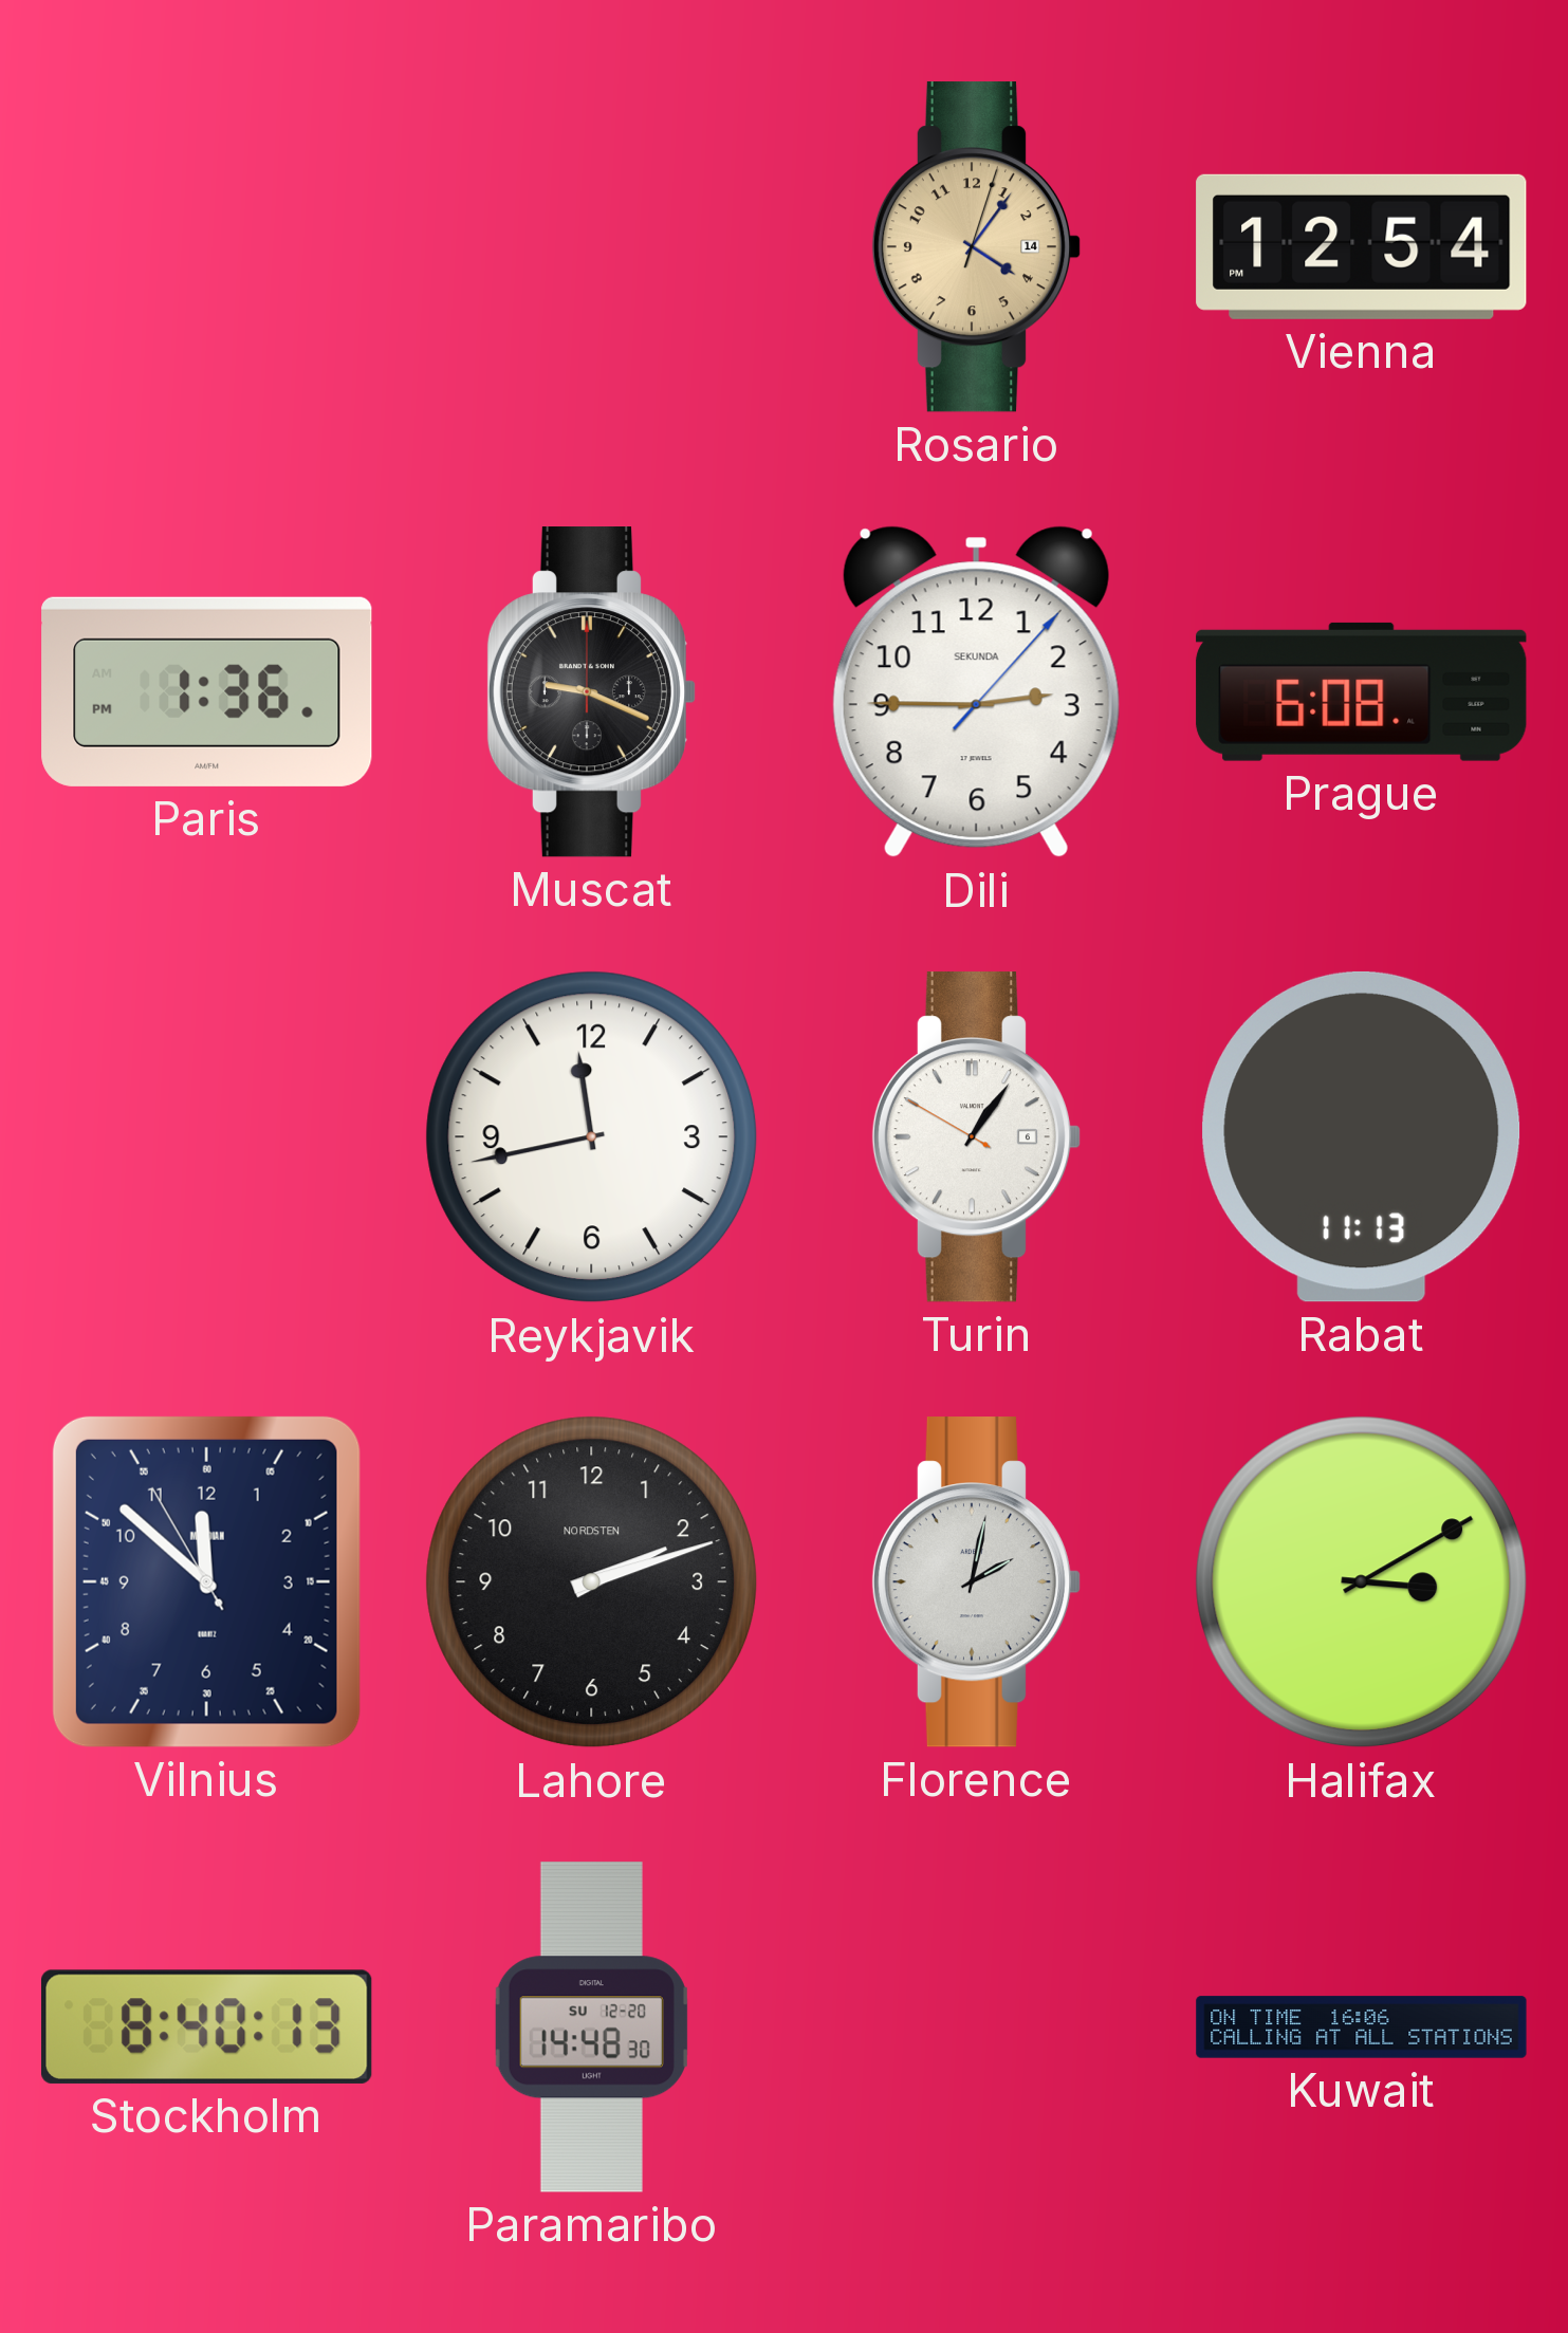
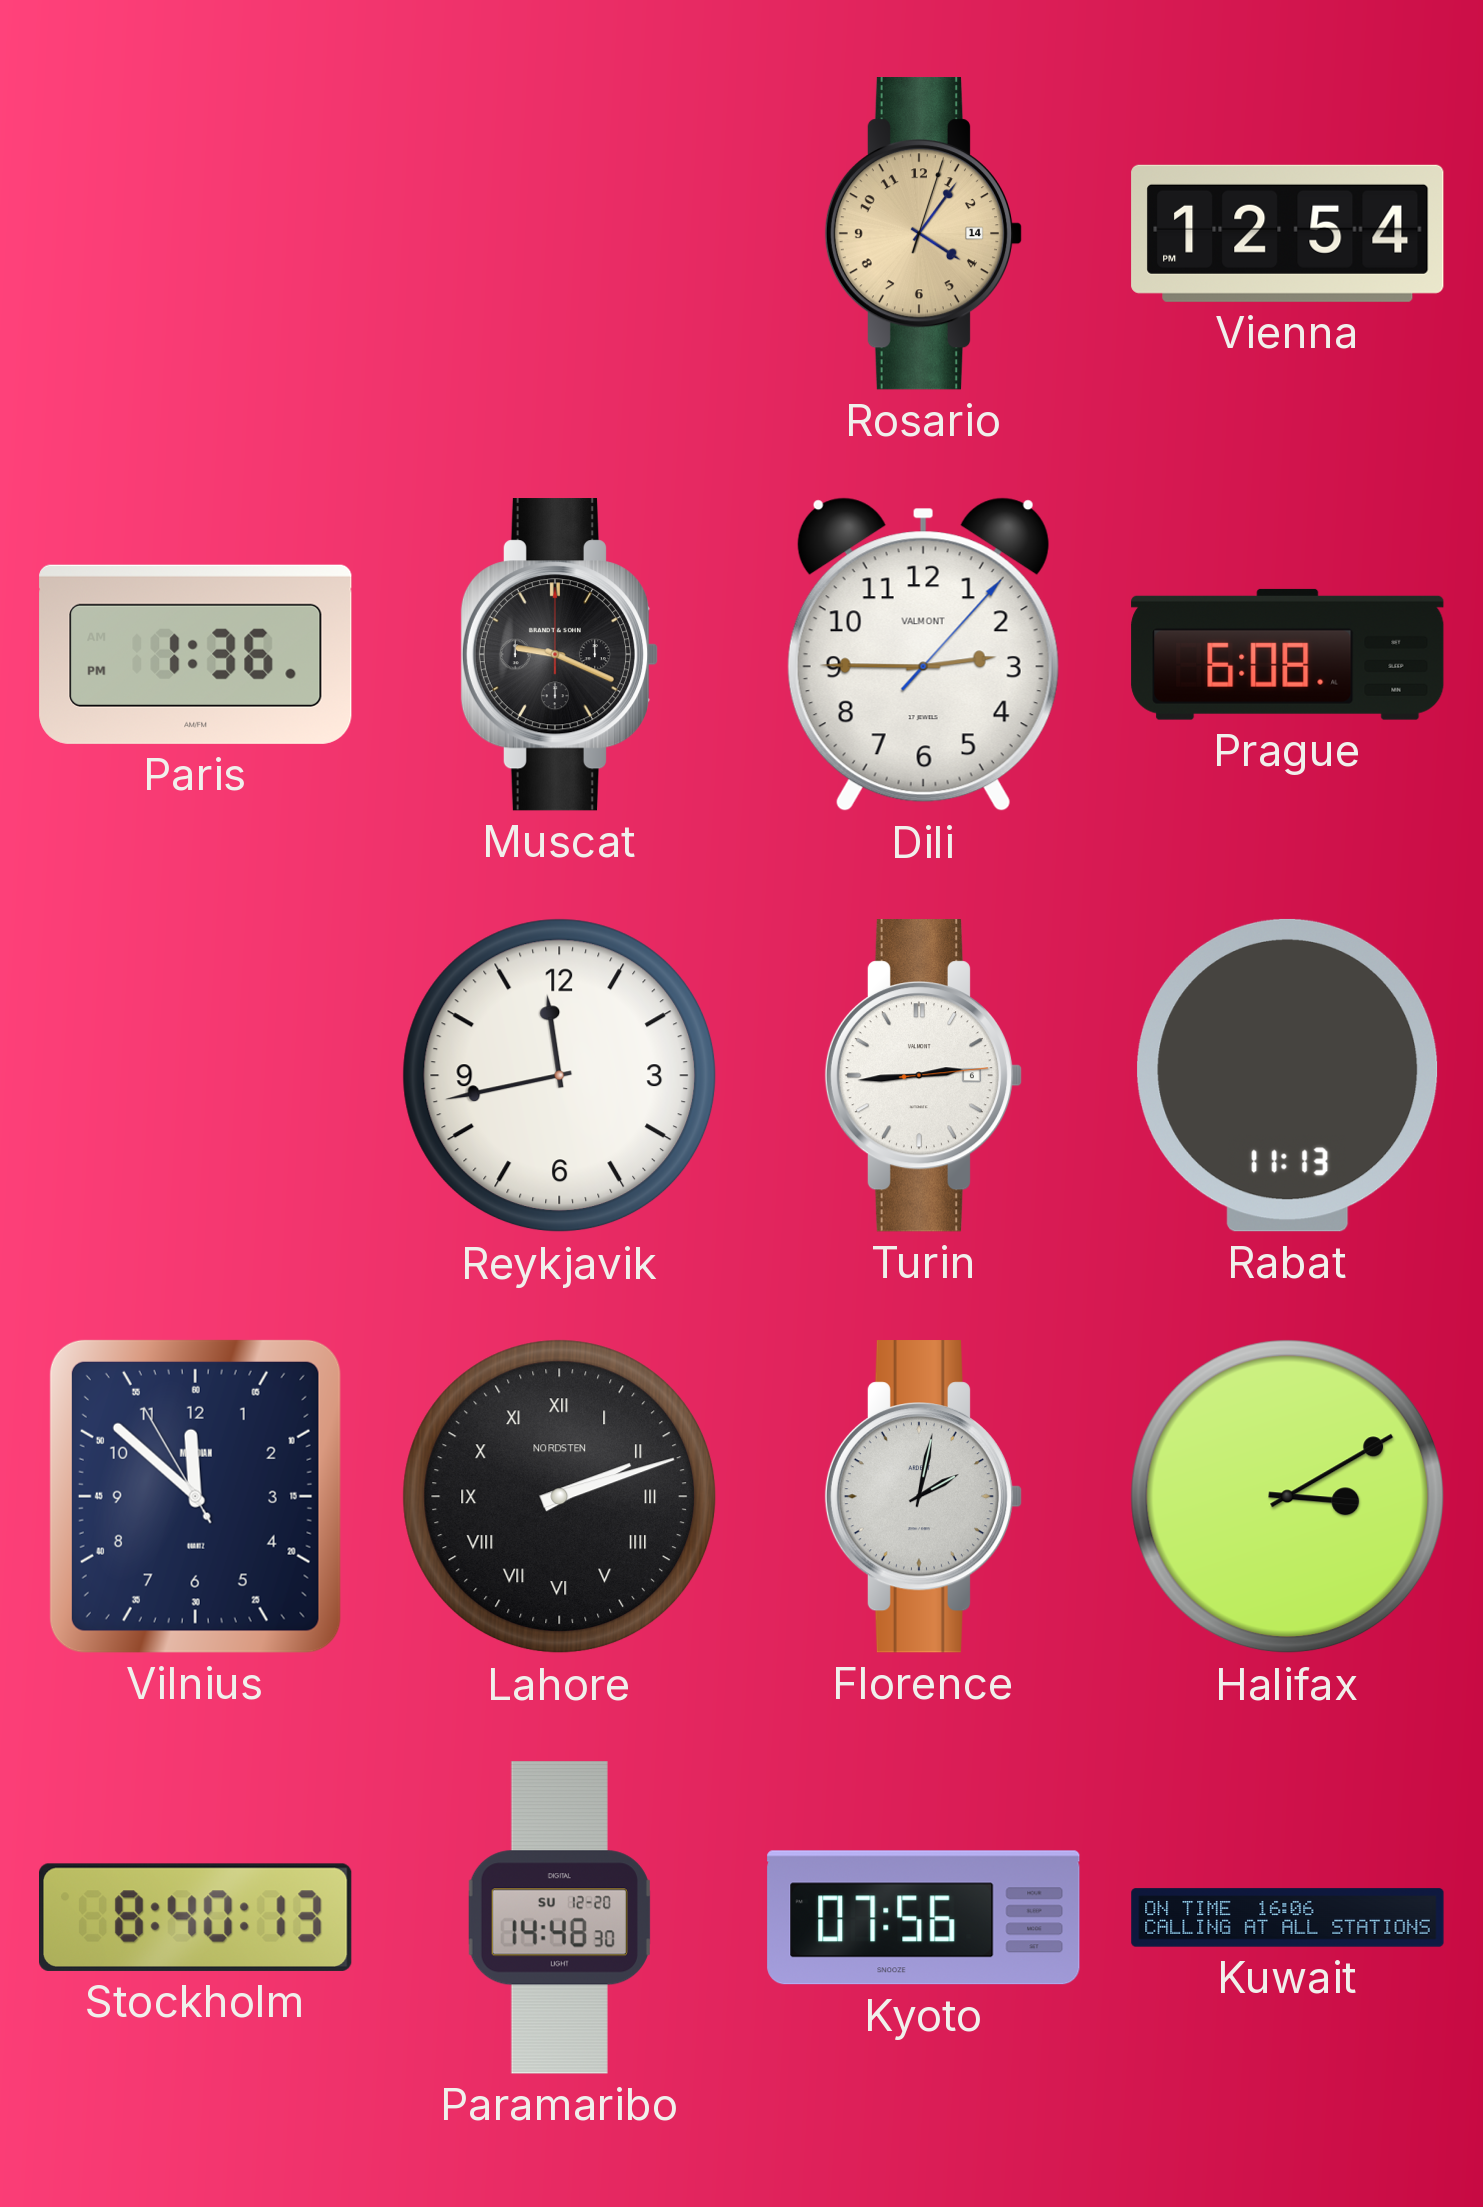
Dili brand: SEKUNDA -> VALMONT (923, 655)
Turin: 1:05 -> 2:44 (924, 1076)
Lahore numerals: Arabic -> Roman (560, 1497)
Kyoto: none -> 07:56 (924, 1918)
